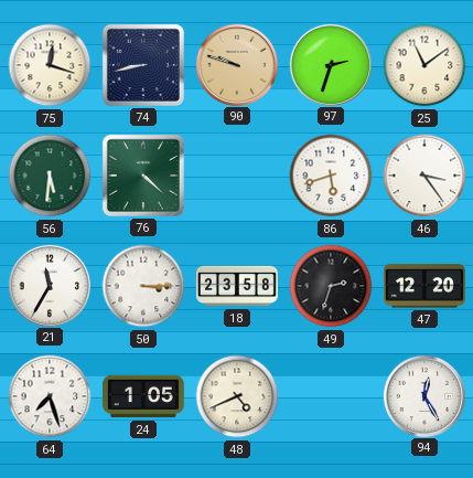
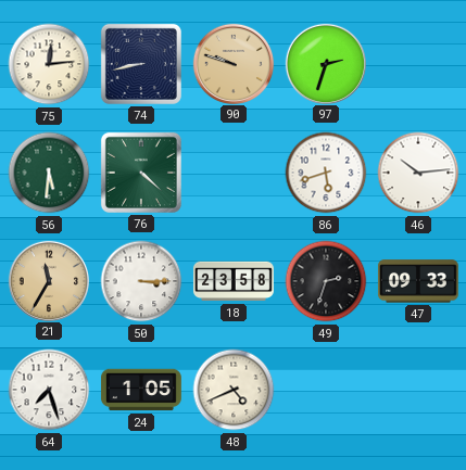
75: 12:18 -> 12:14 (49, 64)
25: 11:09 -> none (424, 65)
46: 3:24 -> 10:14 (418, 173)
21 dial: white -> champagne (48, 280)
47: 12:20 -> 09:33 (418, 281)
94: 12:25 -> none (423, 395)
